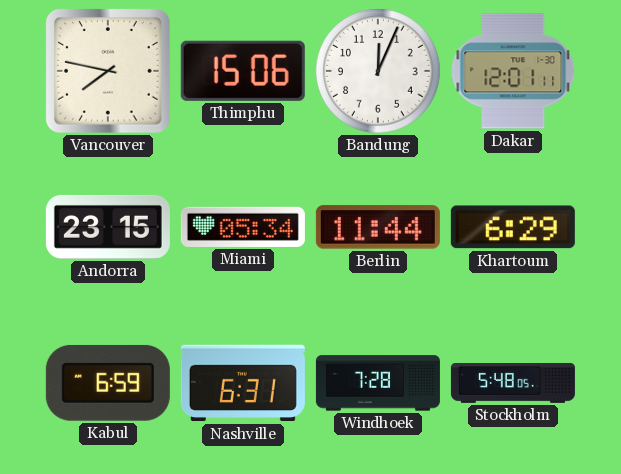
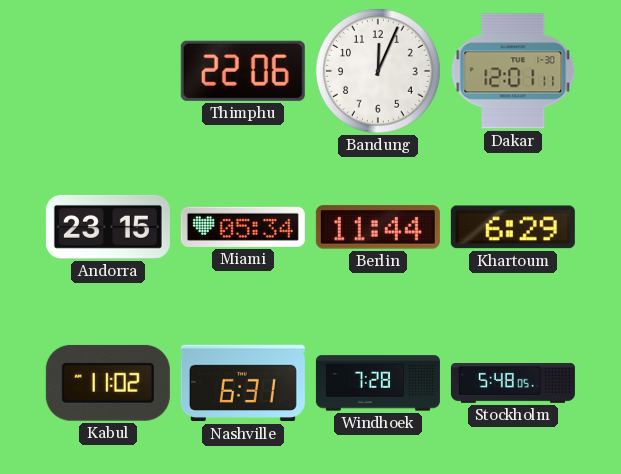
Vancouver: 7:47 -> none (108, 71)
Thimphu: 15:06 -> 22:06 (243, 71)
Kabul: 6:59 -> 11:02 (108, 383)
